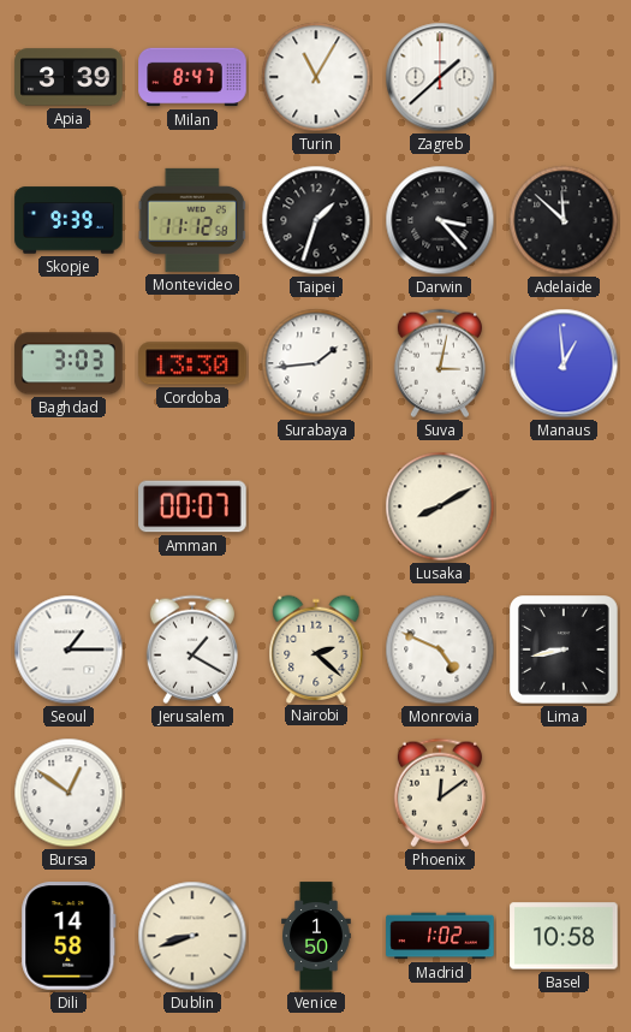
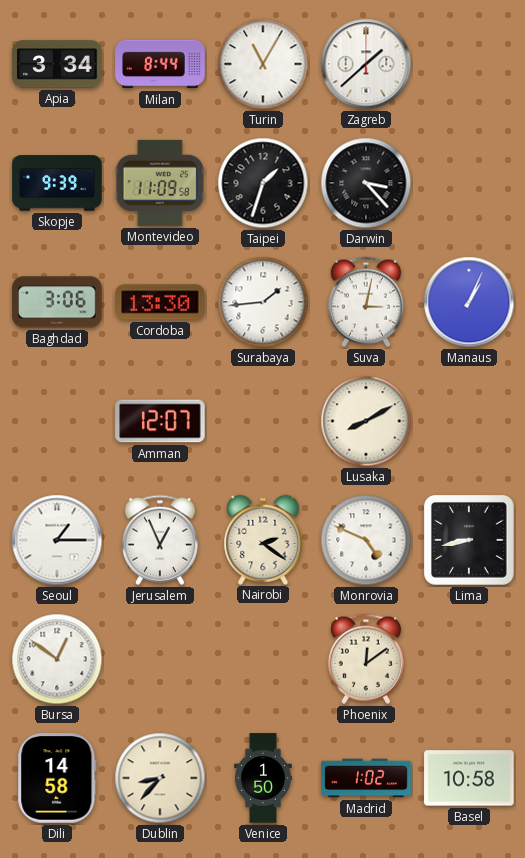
Apia: 3:39 -> 3:34 (57, 64)
Milan: 8:47 -> 8:44 (160, 64)
Montevideo: 11:12 -> 11:09 (160, 183)
Adelaide: 11:52 -> none (564, 220)
Baghdad: 3:03 -> 3:06 (57, 302)
Manaus: 12:59 -> 1:04 (469, 302)
Amman: 00:07 -> 12:07 (160, 421)
Jerusalem: 1:20 -> 12:56 (160, 540)
Nairobi: 2:22 -> 2:21 (263, 539)
Dublin: 8:42 -> 8:37 (160, 778)
